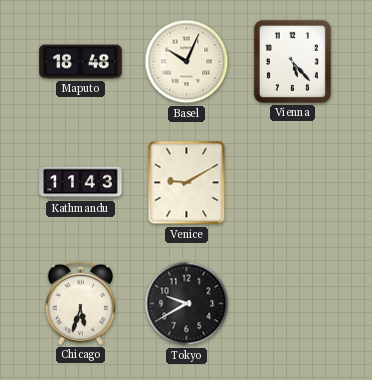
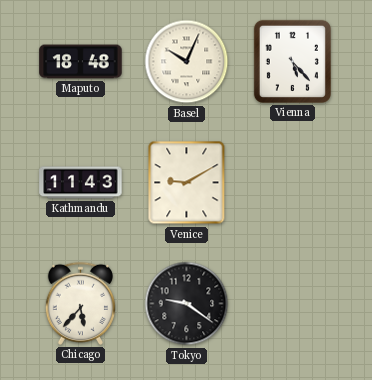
Chicago: 5:33 -> 5:37 (80, 303)
Tokyo: 9:40 -> 9:21 (187, 304)
